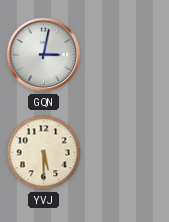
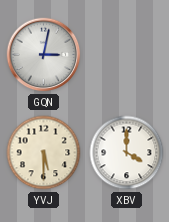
XBV: none -> 4:00 (127, 153)
